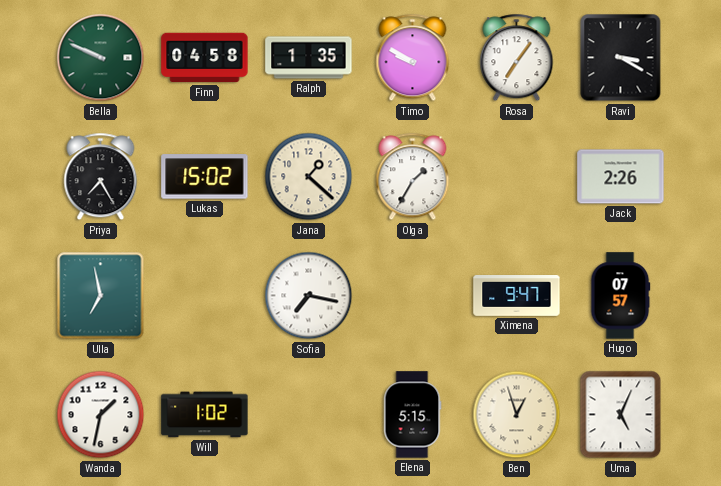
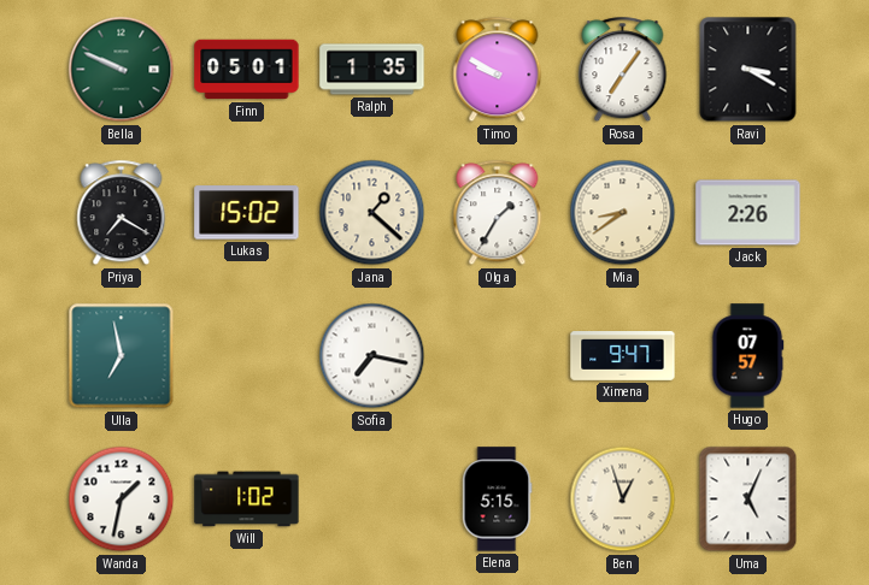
Finn: 04:58 -> 05:01 (247, 70)
Priya: 7:25 -> 7:20 (122, 213)
Mia: none -> 8:39 (623, 213)
